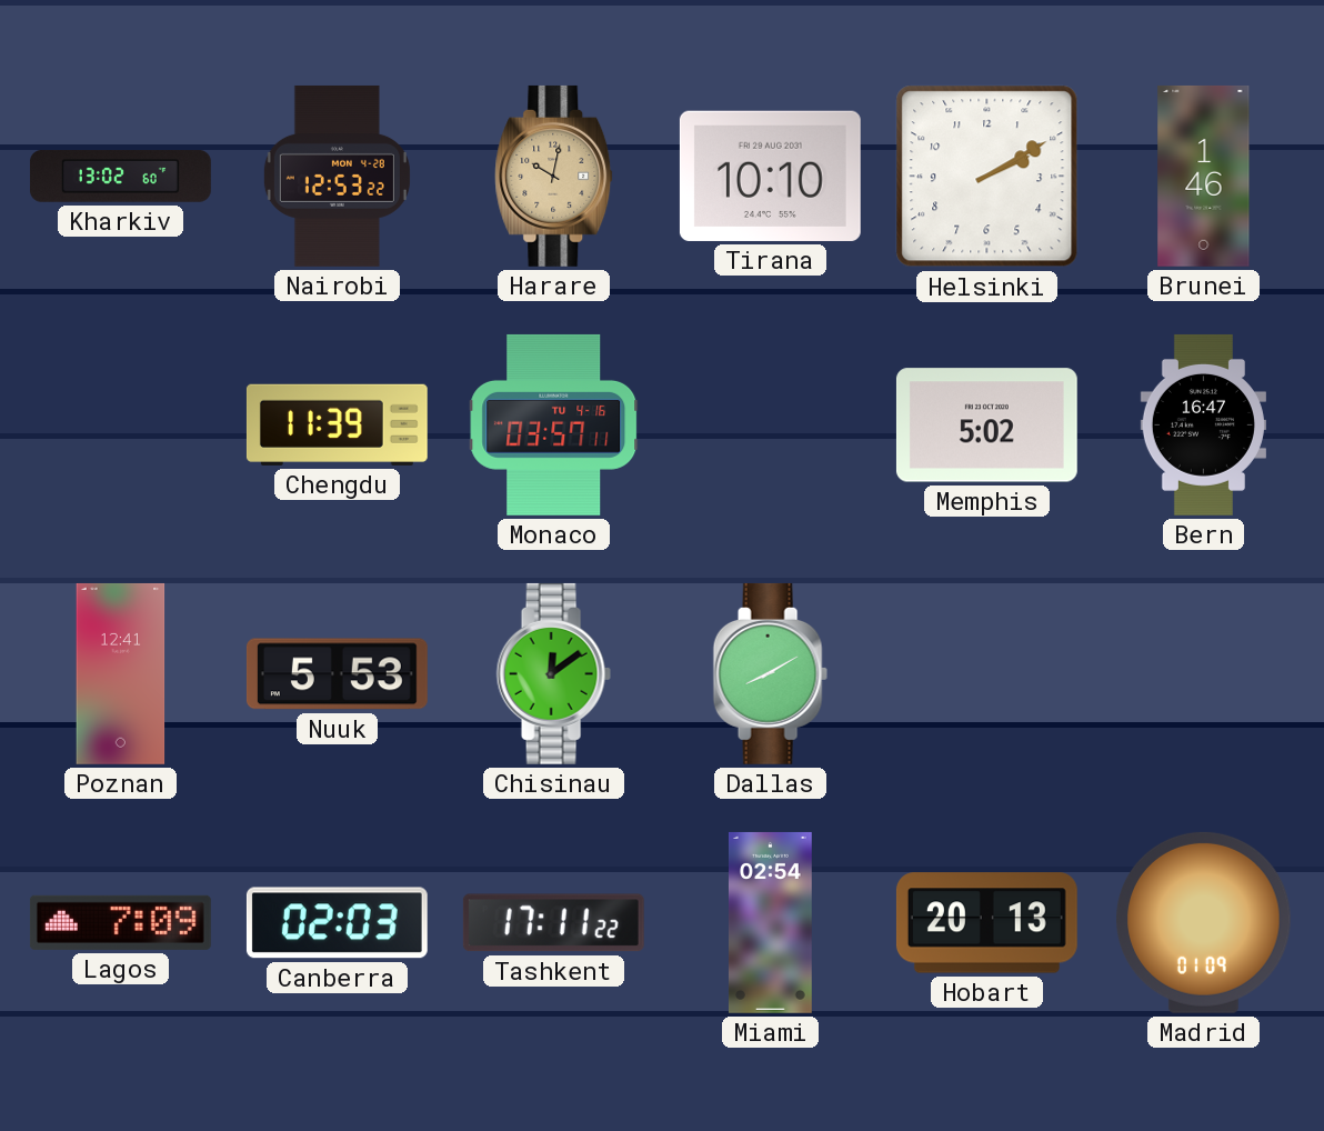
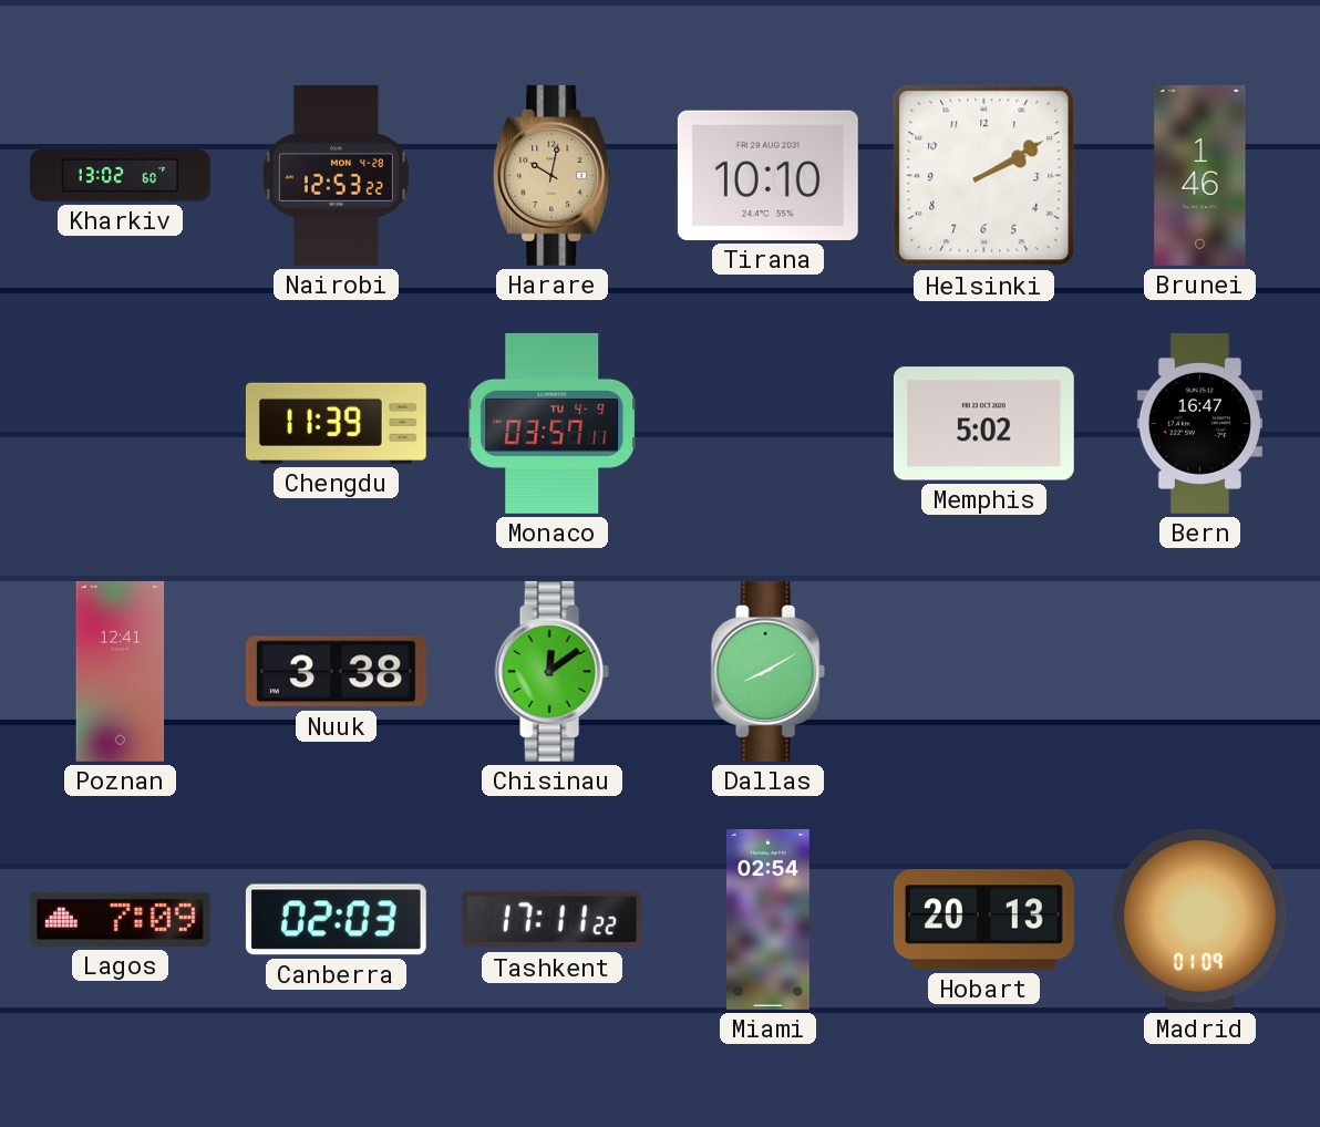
Monaco date: TU 4-16 -> TU 4-9 (553, 423)
Nuuk: 5:53 -> 3:38 (336, 672)
